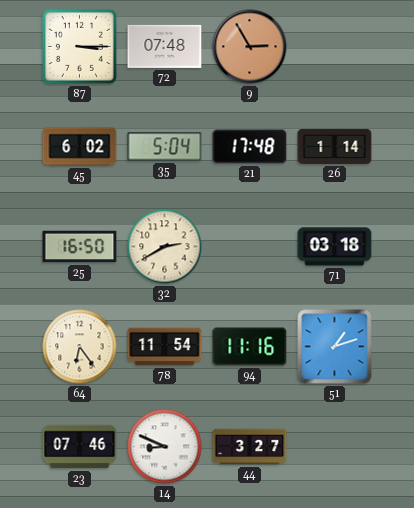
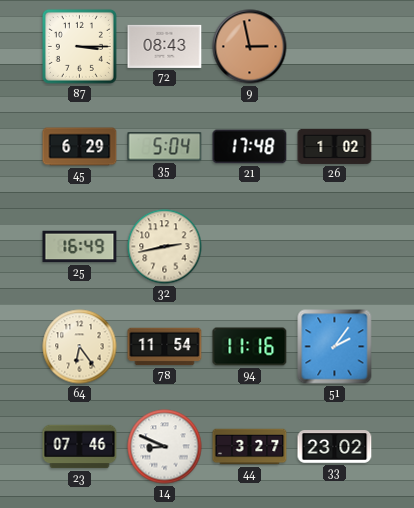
72: 07:48 -> 08:43 (165, 46)
9: 2:55 -> 2:58 (250, 47)
45: 6:02 -> 6:29 (80, 147)
26: 1:14 -> 1:02 (335, 146)
25: 16:50 -> 16:49 (80, 247)
32: 2:40 -> 2:43 (165, 247)
71: 03:18 -> none (335, 247)
51: 1:12 -> 2:06 (335, 347)
33: none -> 23:02 (335, 447)
